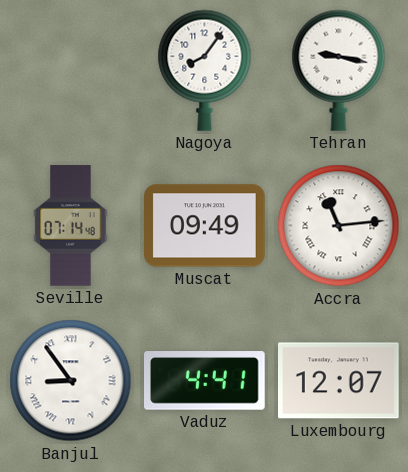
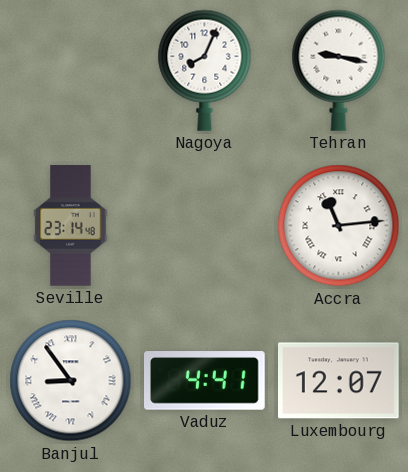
Nagoya: 8:06 -> 8:04 (205, 70)
Seville: 07:14 -> 23:14 (71, 226)
Muscat: 09:49 -> none (205, 226)
